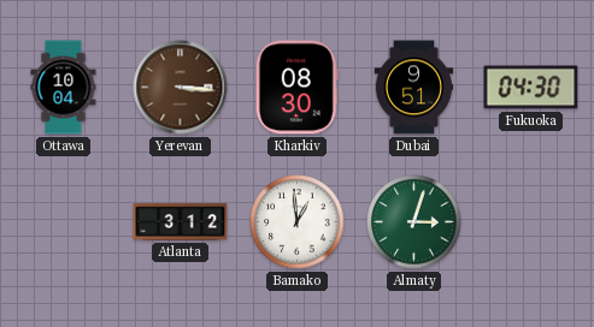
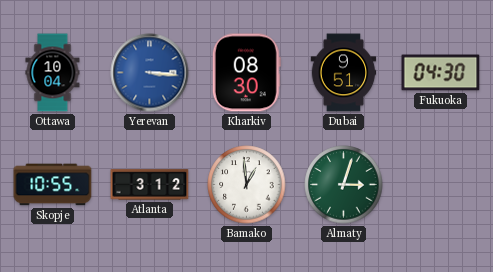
Yerevan dial: brown -> blue (150, 73)
Skopje: none -> 10:55 (53, 185)
